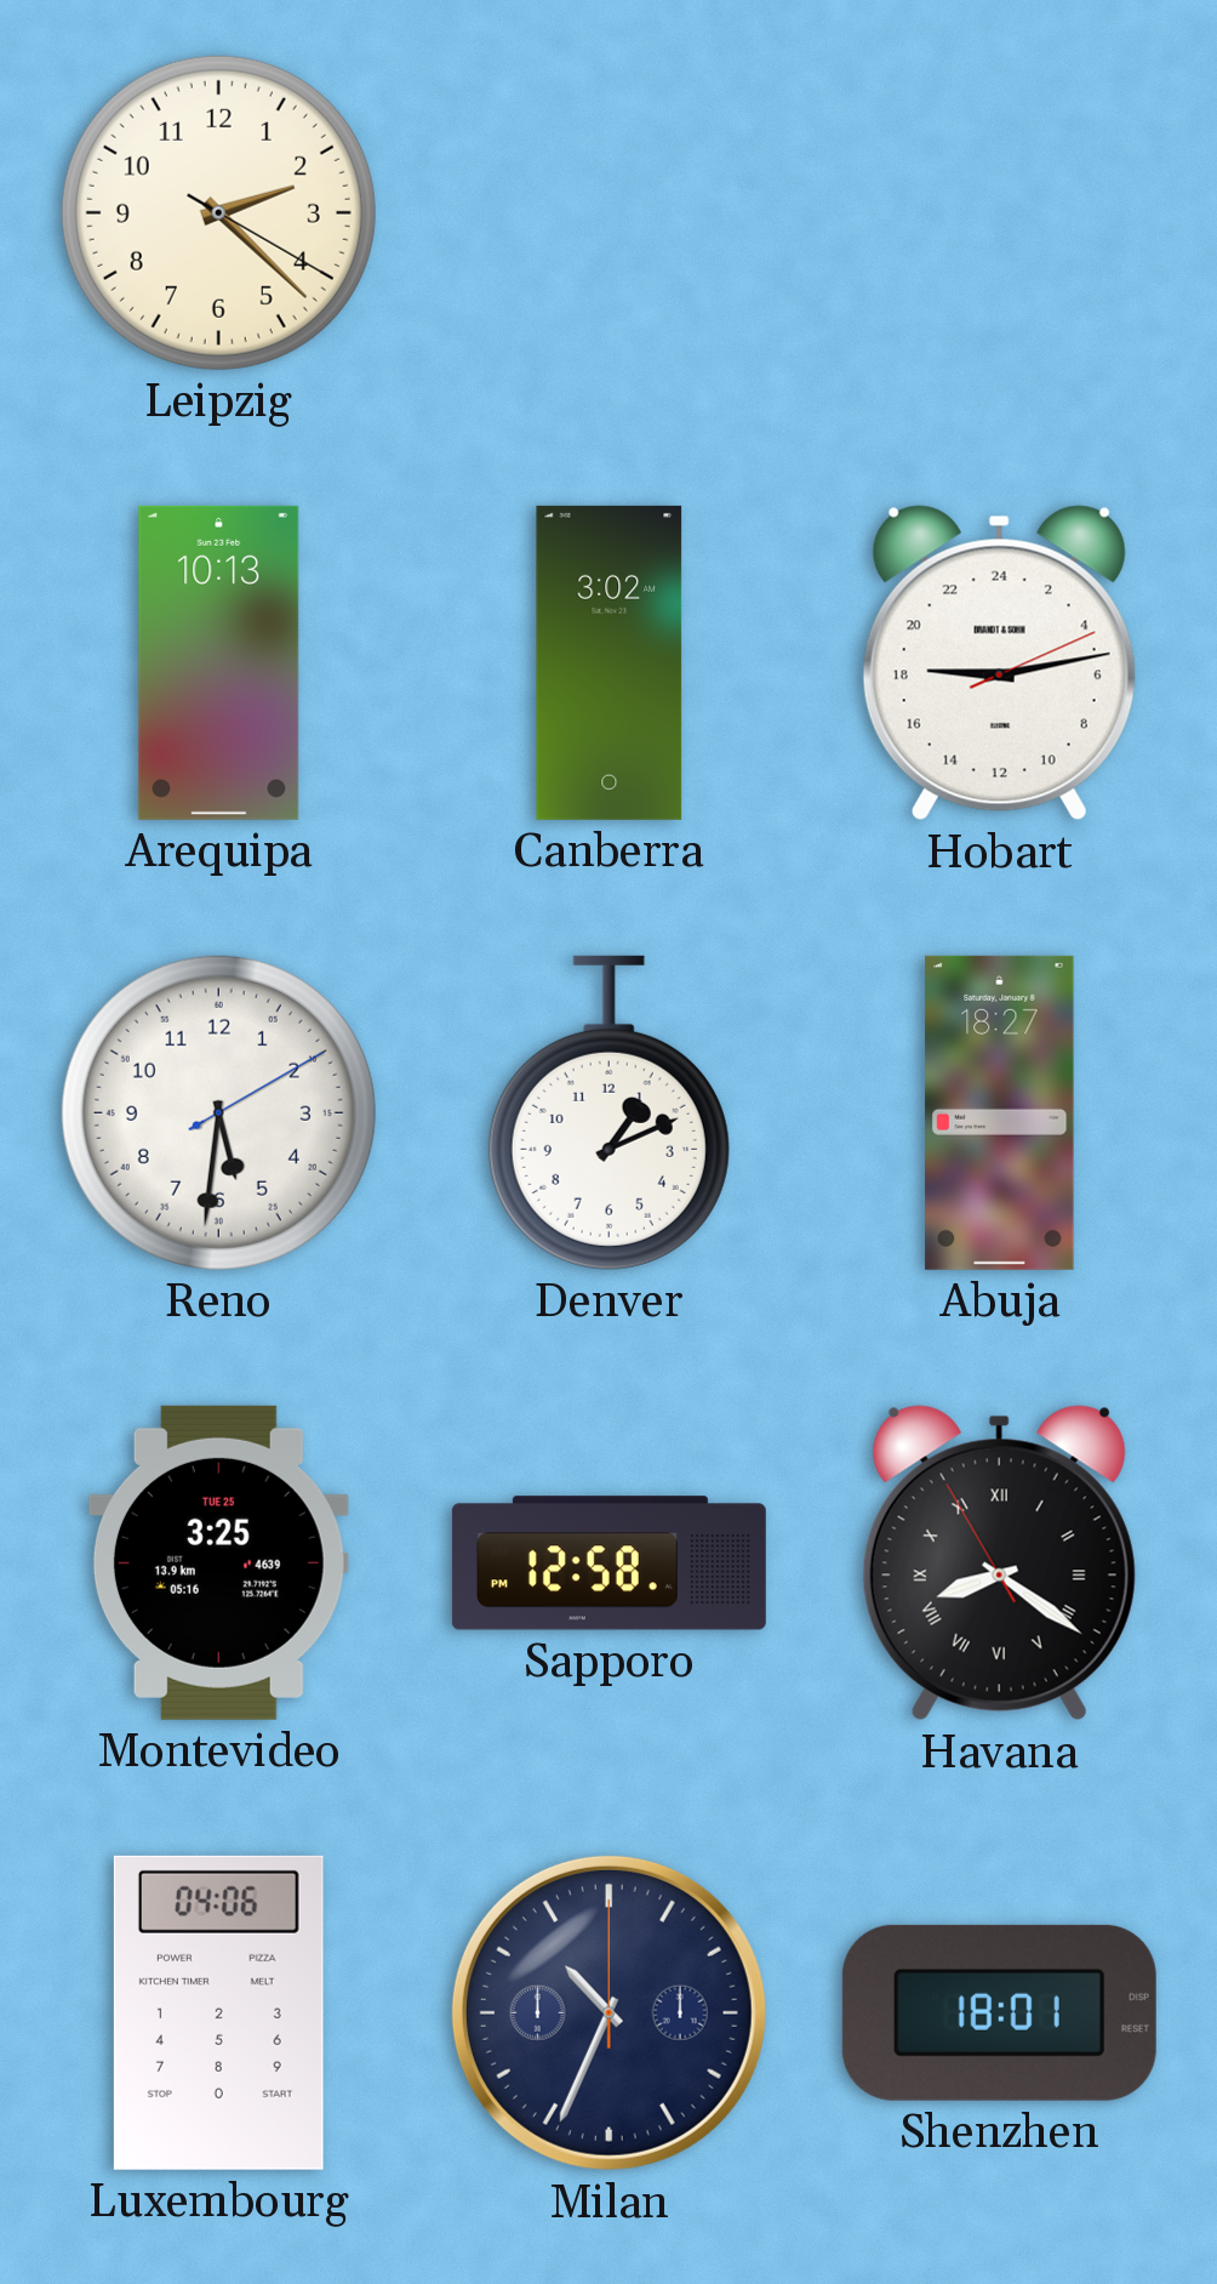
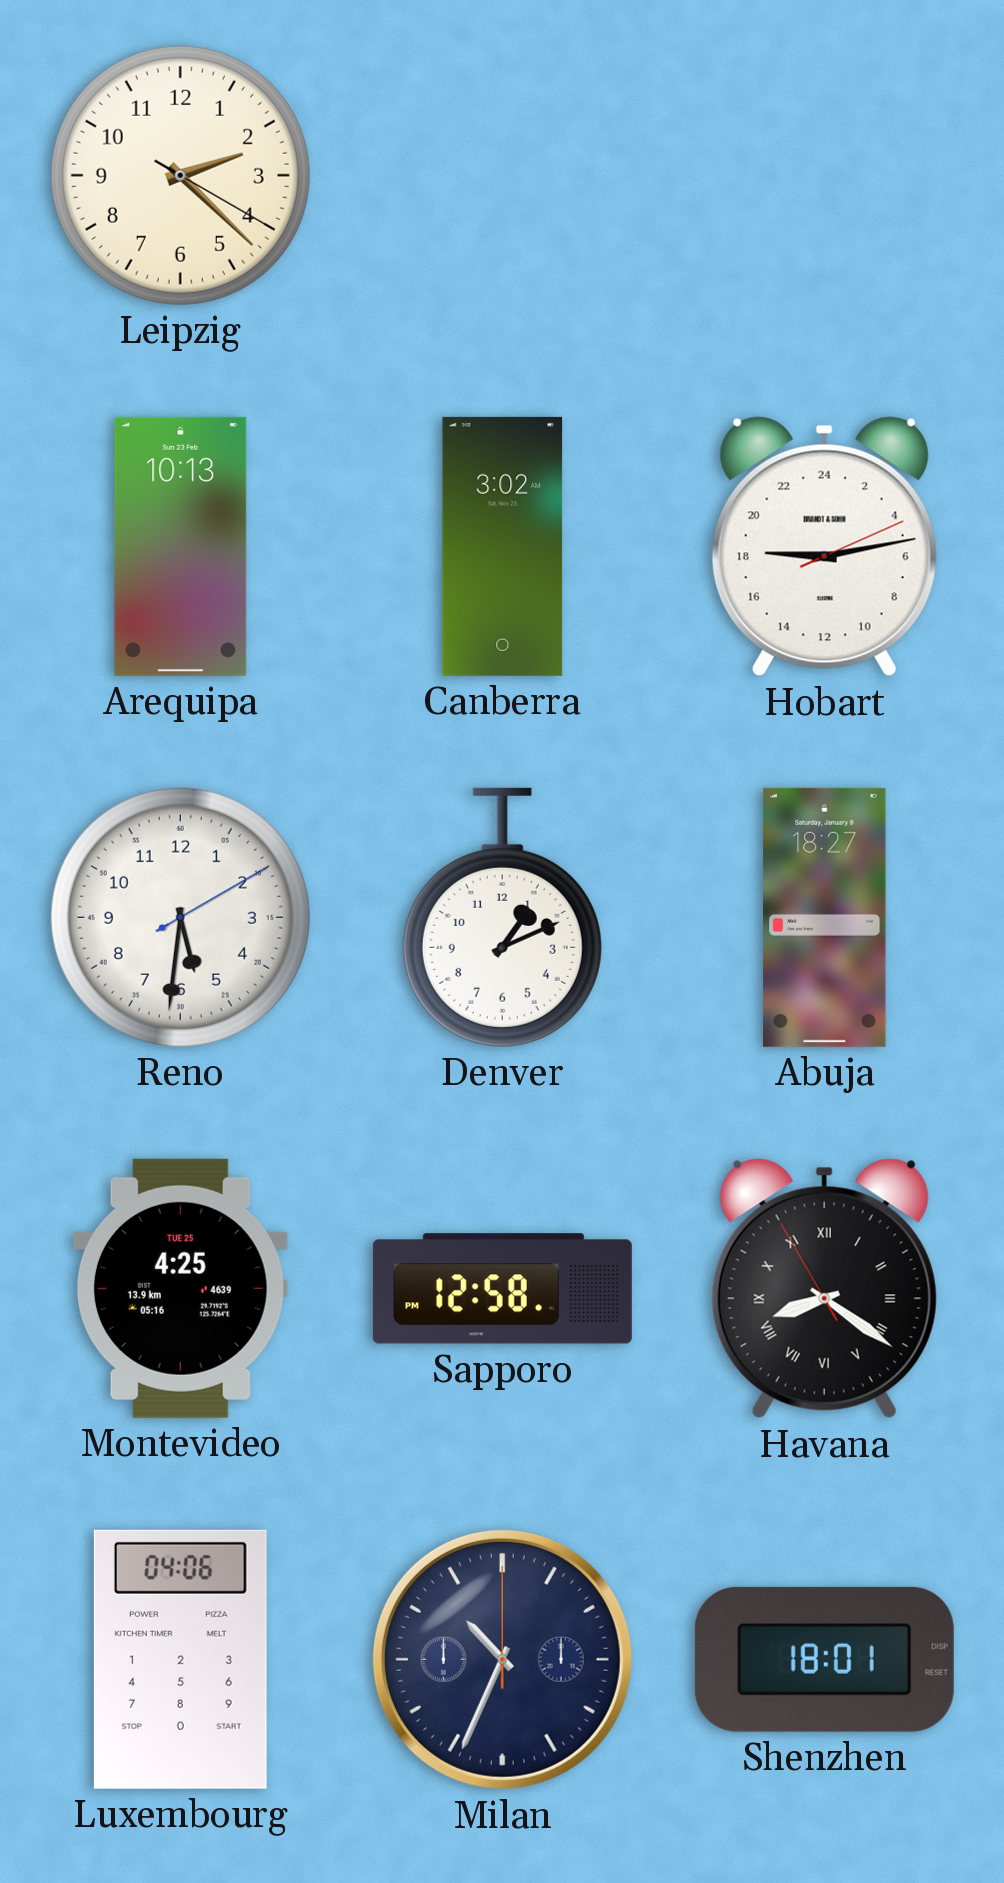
Montevideo: 3:25 -> 4:25 (180, 1288)
